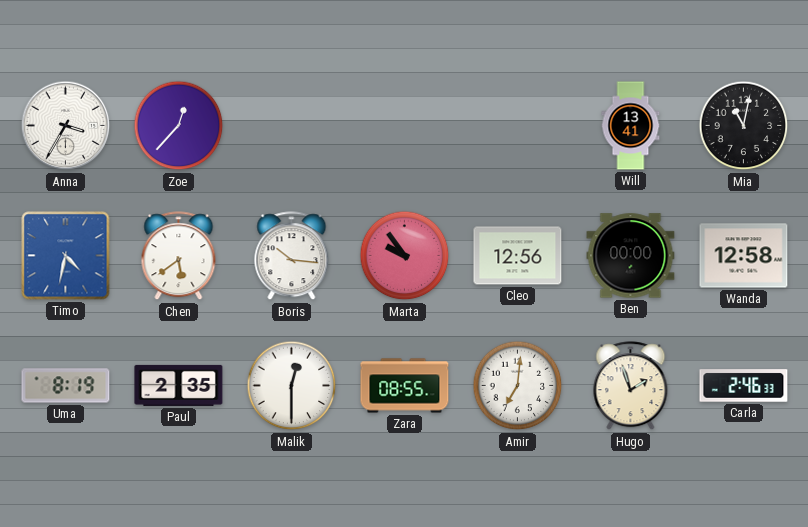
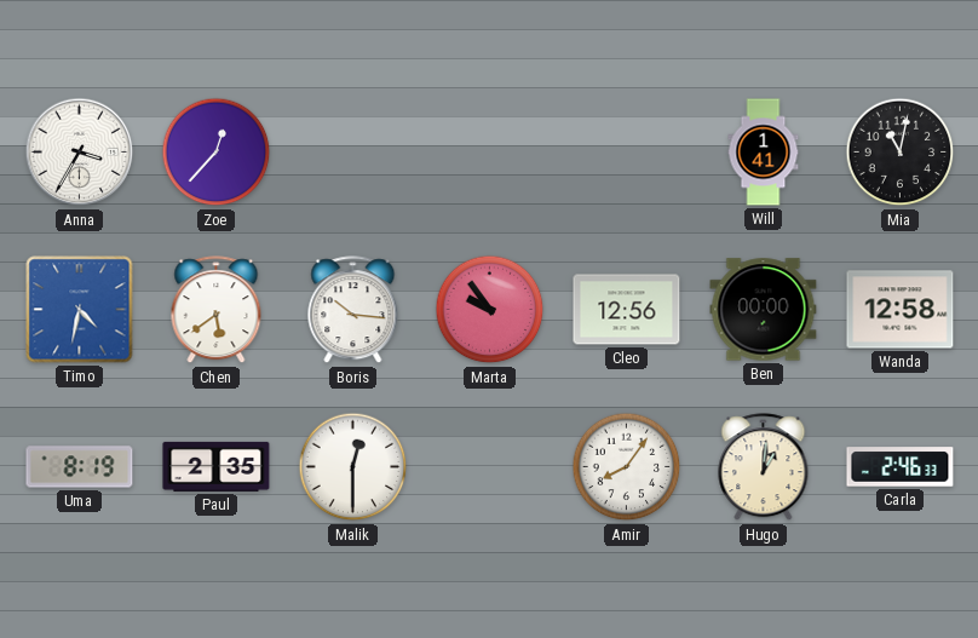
Will: 13:41 -> 1:41 (764, 153)
Zara: 08:55 -> none (405, 386)
Amir: 7:01 -> 8:06 (627, 467)
Hugo: 1:57 -> 1:01 (764, 467)
